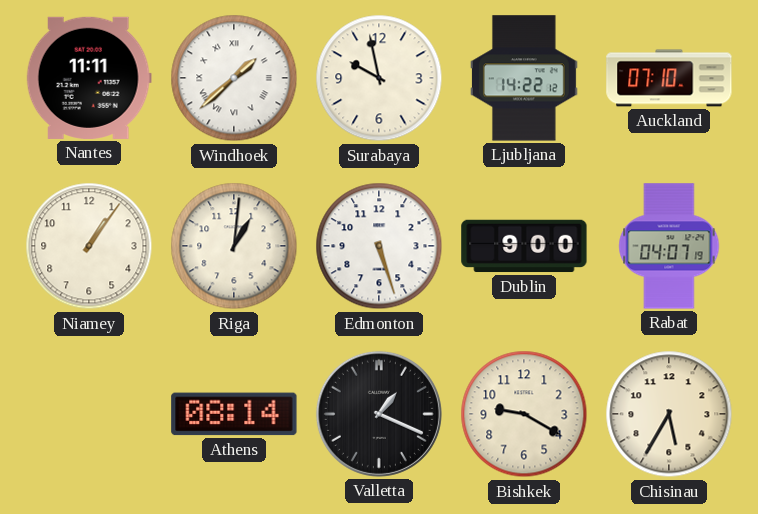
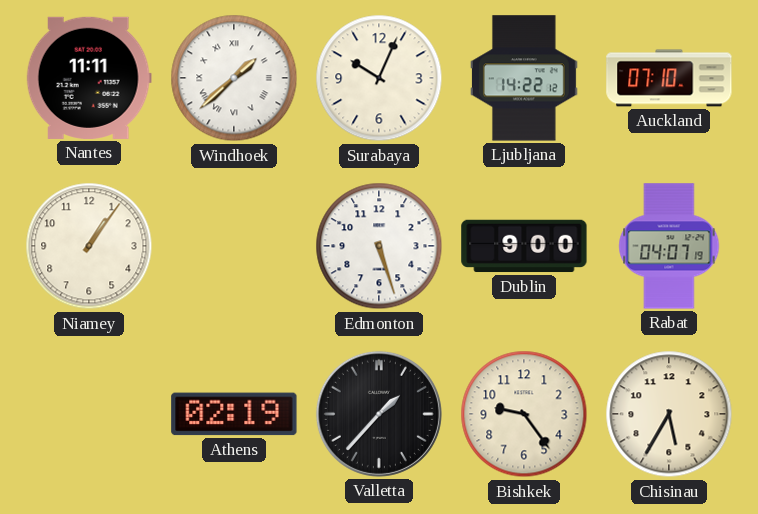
Surabaya: 9:58 -> 10:04 (379, 78)
Riga: 1:01 -> none (234, 246)
Athens: 08:14 -> 02:19 (234, 414)
Valletta: 1:19 -> 1:37 (379, 414)
Bishkek: 9:20 -> 9:24 (524, 414)
